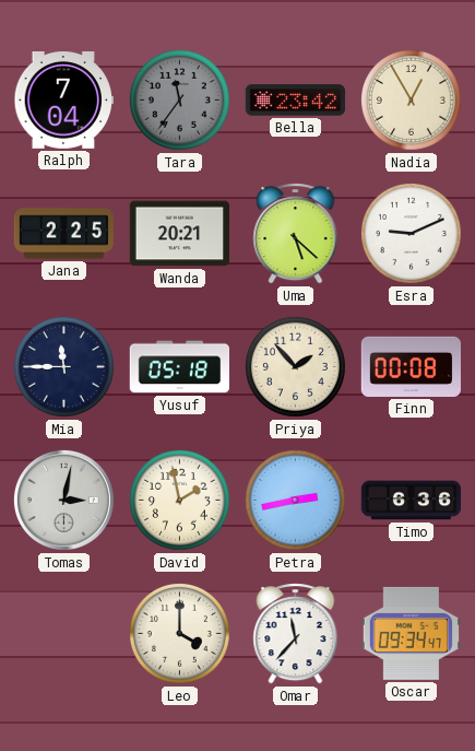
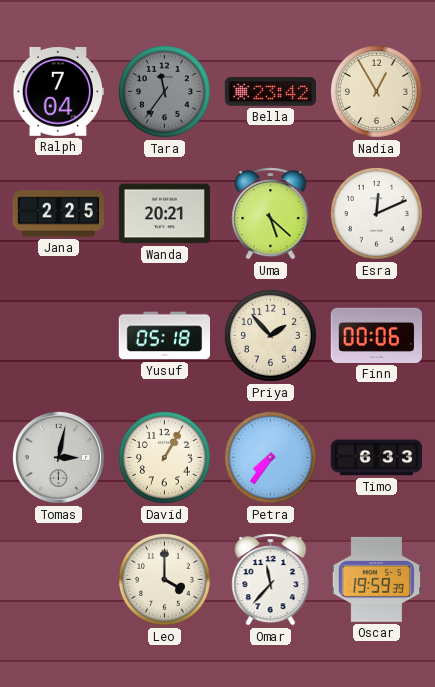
Esra: 9:11 -> 12:11 (376, 213)
Mia: 11:45 -> none (63, 366)
Finn: 00:08 -> 00:06 (376, 335)
David: 1:58 -> 1:05 (164, 457)
Petra: 2:43 -> 7:36 (270, 457)
Timo: 6:36 -> 6:33 (377, 458)
Oscar: 09:34 -> 19:59 (376, 579)
